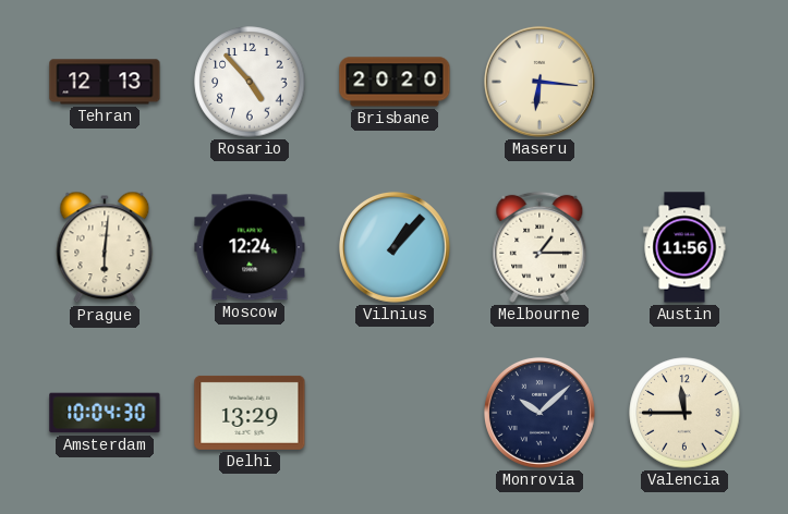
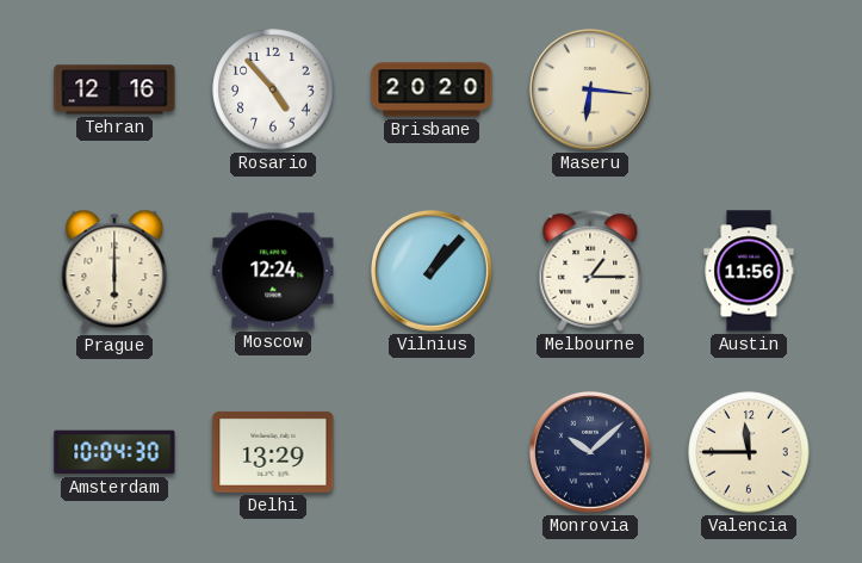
Tehran: 12:13 -> 12:16 (114, 89)
Prague: 6:01 -> 6:00 (114, 271)
